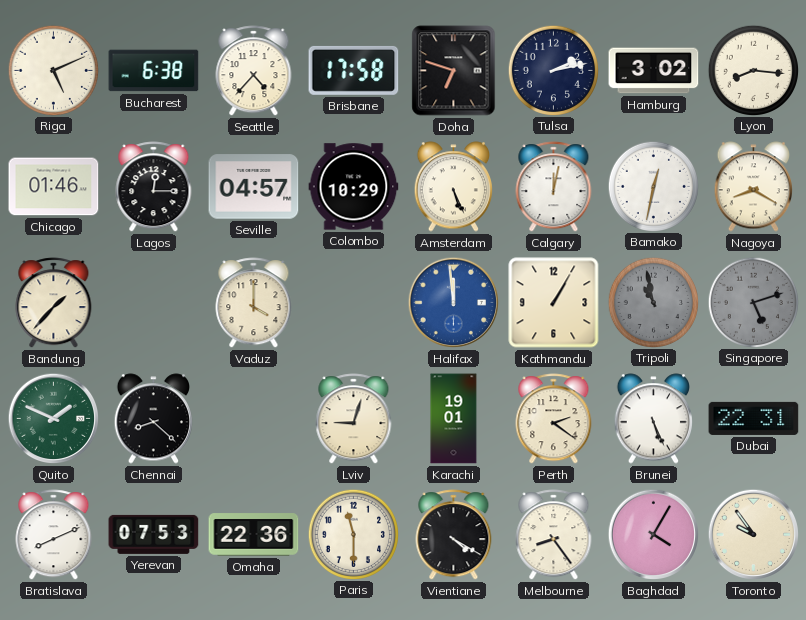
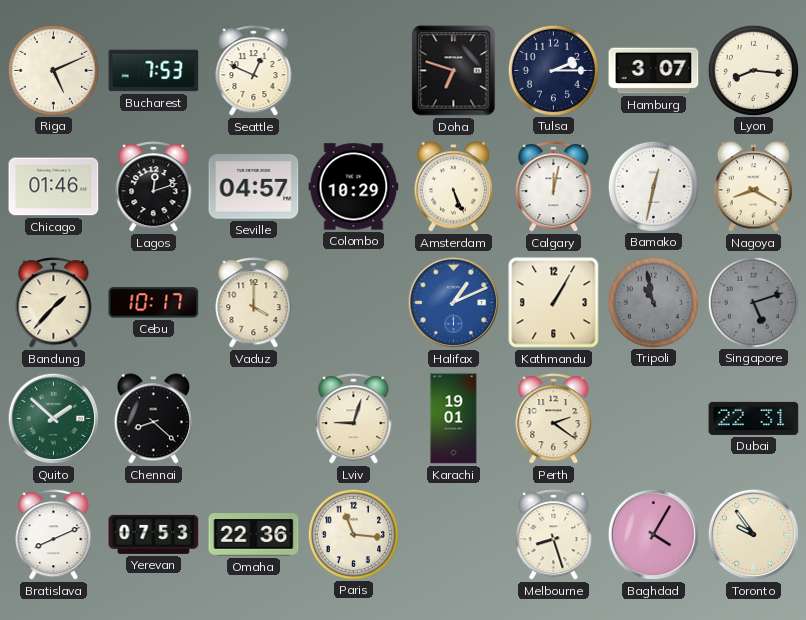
Bucharest: 6:38 -> 7:53 (154, 71)
Seattle: 4:37 -> 12:49 (254, 71)
Brisbane: 17:58 -> none (354, 70)
Tulsa: 2:13 -> 2:15 (553, 70)
Hamburg: 3:02 -> 3:07 (654, 71)
Lagos: 12:15 -> 12:12 (154, 187)
Cebu: none -> 10:17 (154, 303)
Halifax: 11:59 -> 1:11 (454, 303)
Quito: 1:49 -> 1:52 (54, 419)
Brunei: 5:26 -> none (654, 419)
Paris: 11:30 -> 11:16 (353, 534)
Vientiane: 4:20 -> none (454, 535)
Melbourne: 8:24 -> 8:27 (554, 535)
